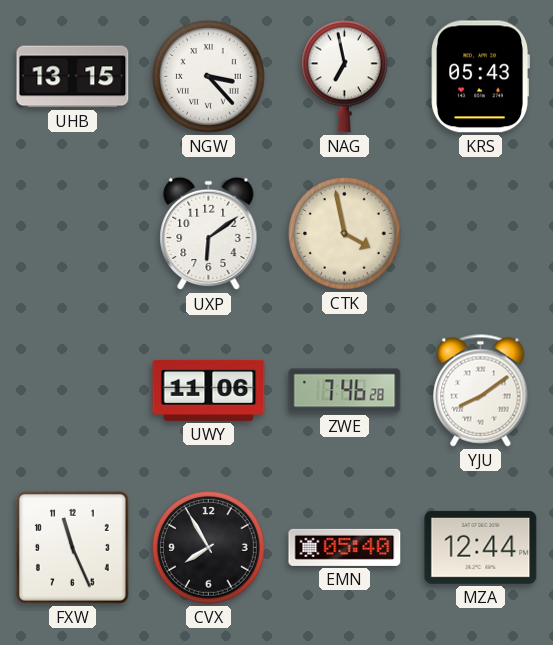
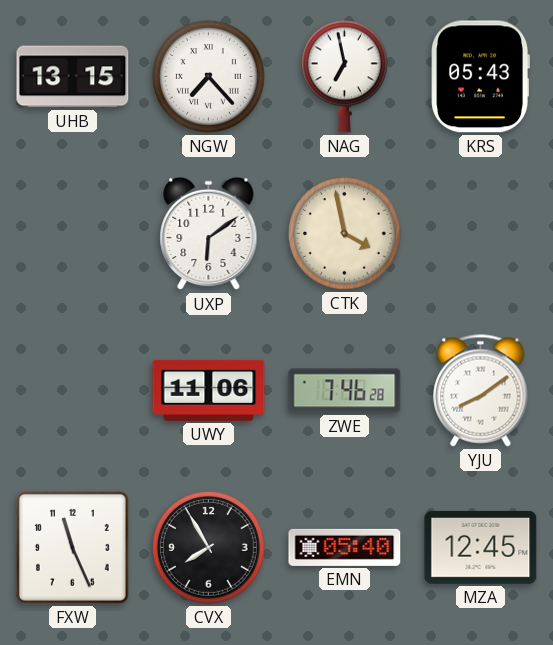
NGW: 3:23 -> 7:23 (209, 77)
MZA: 12:44 -> 12:45 (481, 547)
